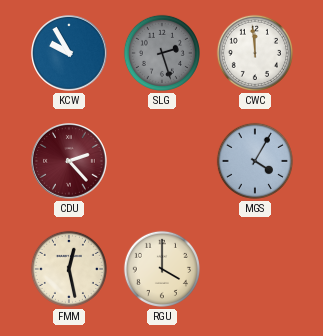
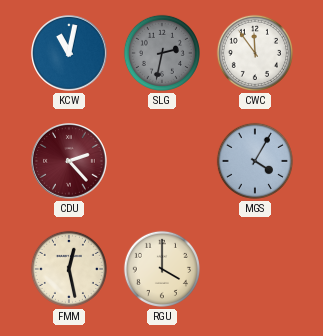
KCW: 9:55 -> 11:02 (70, 54)
SLG: 2:27 -> 2:32 (162, 53)
CWC: 11:59 -> 11:54 (255, 53)
